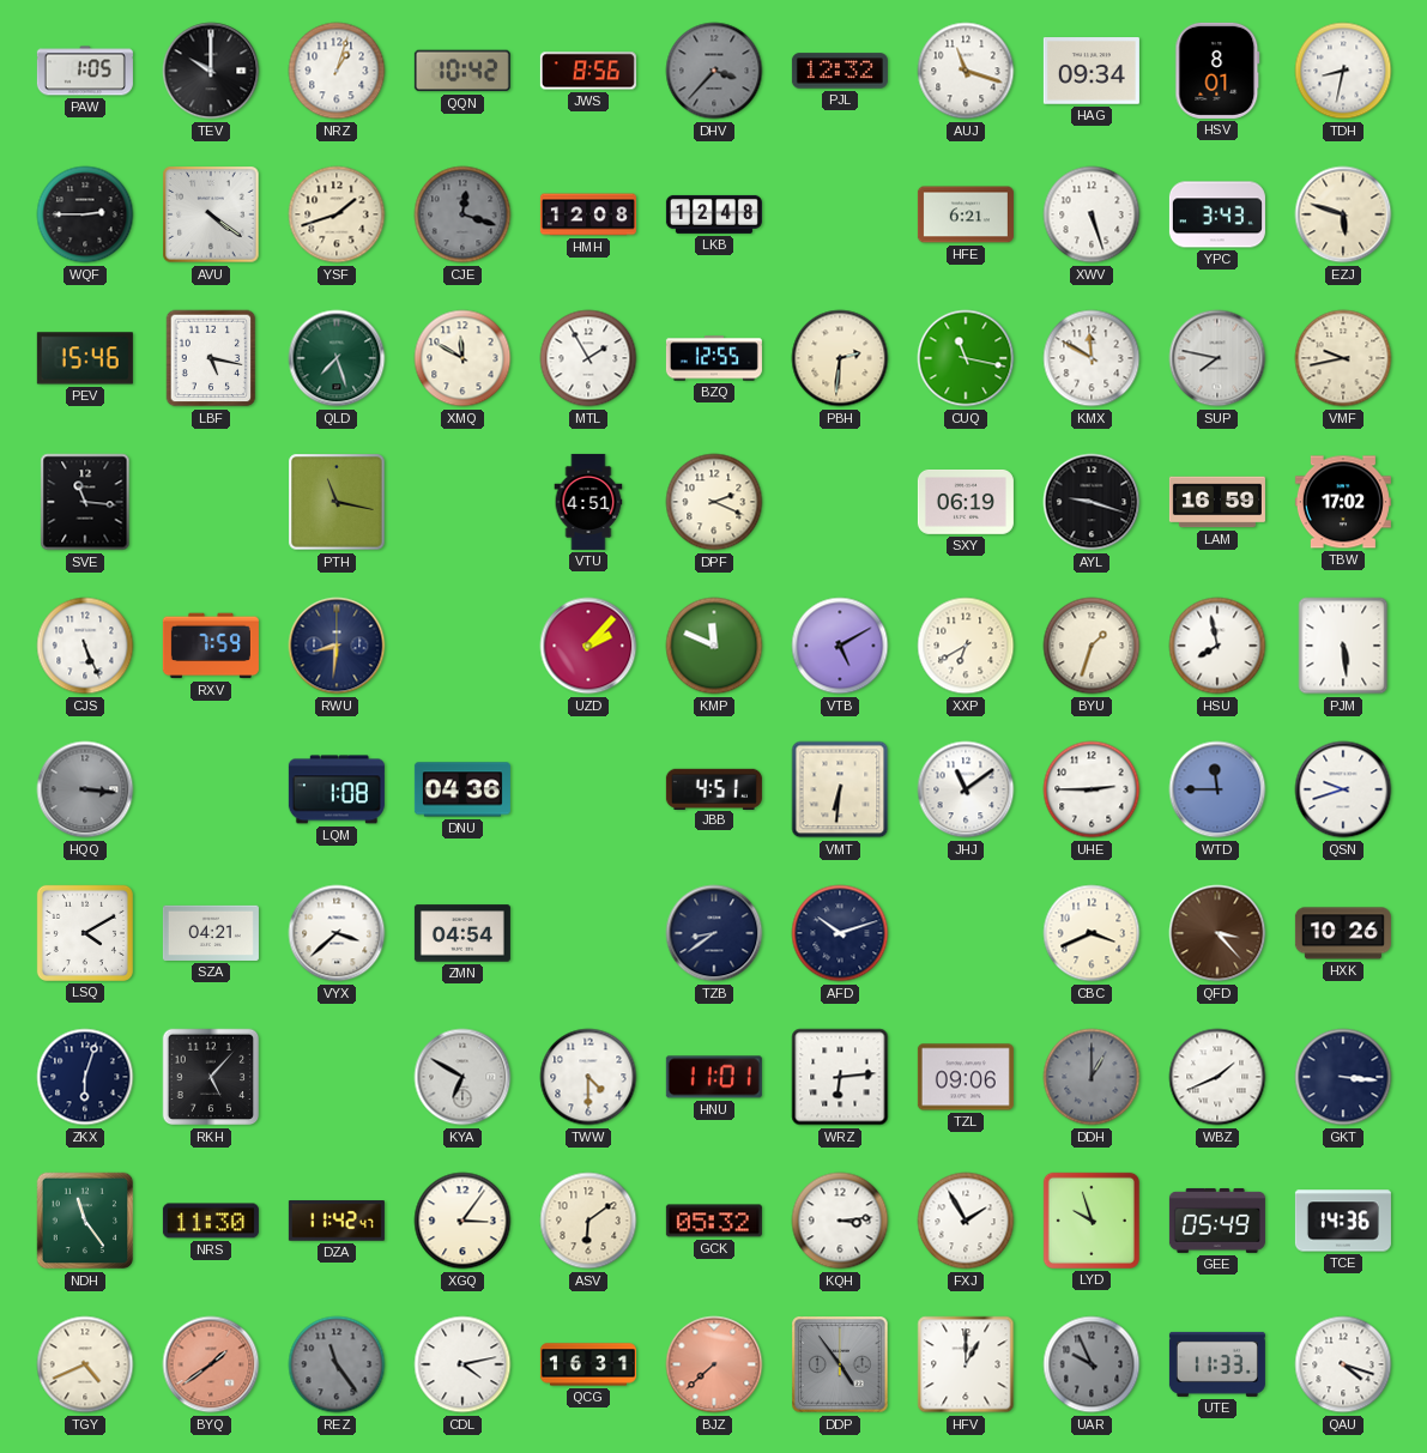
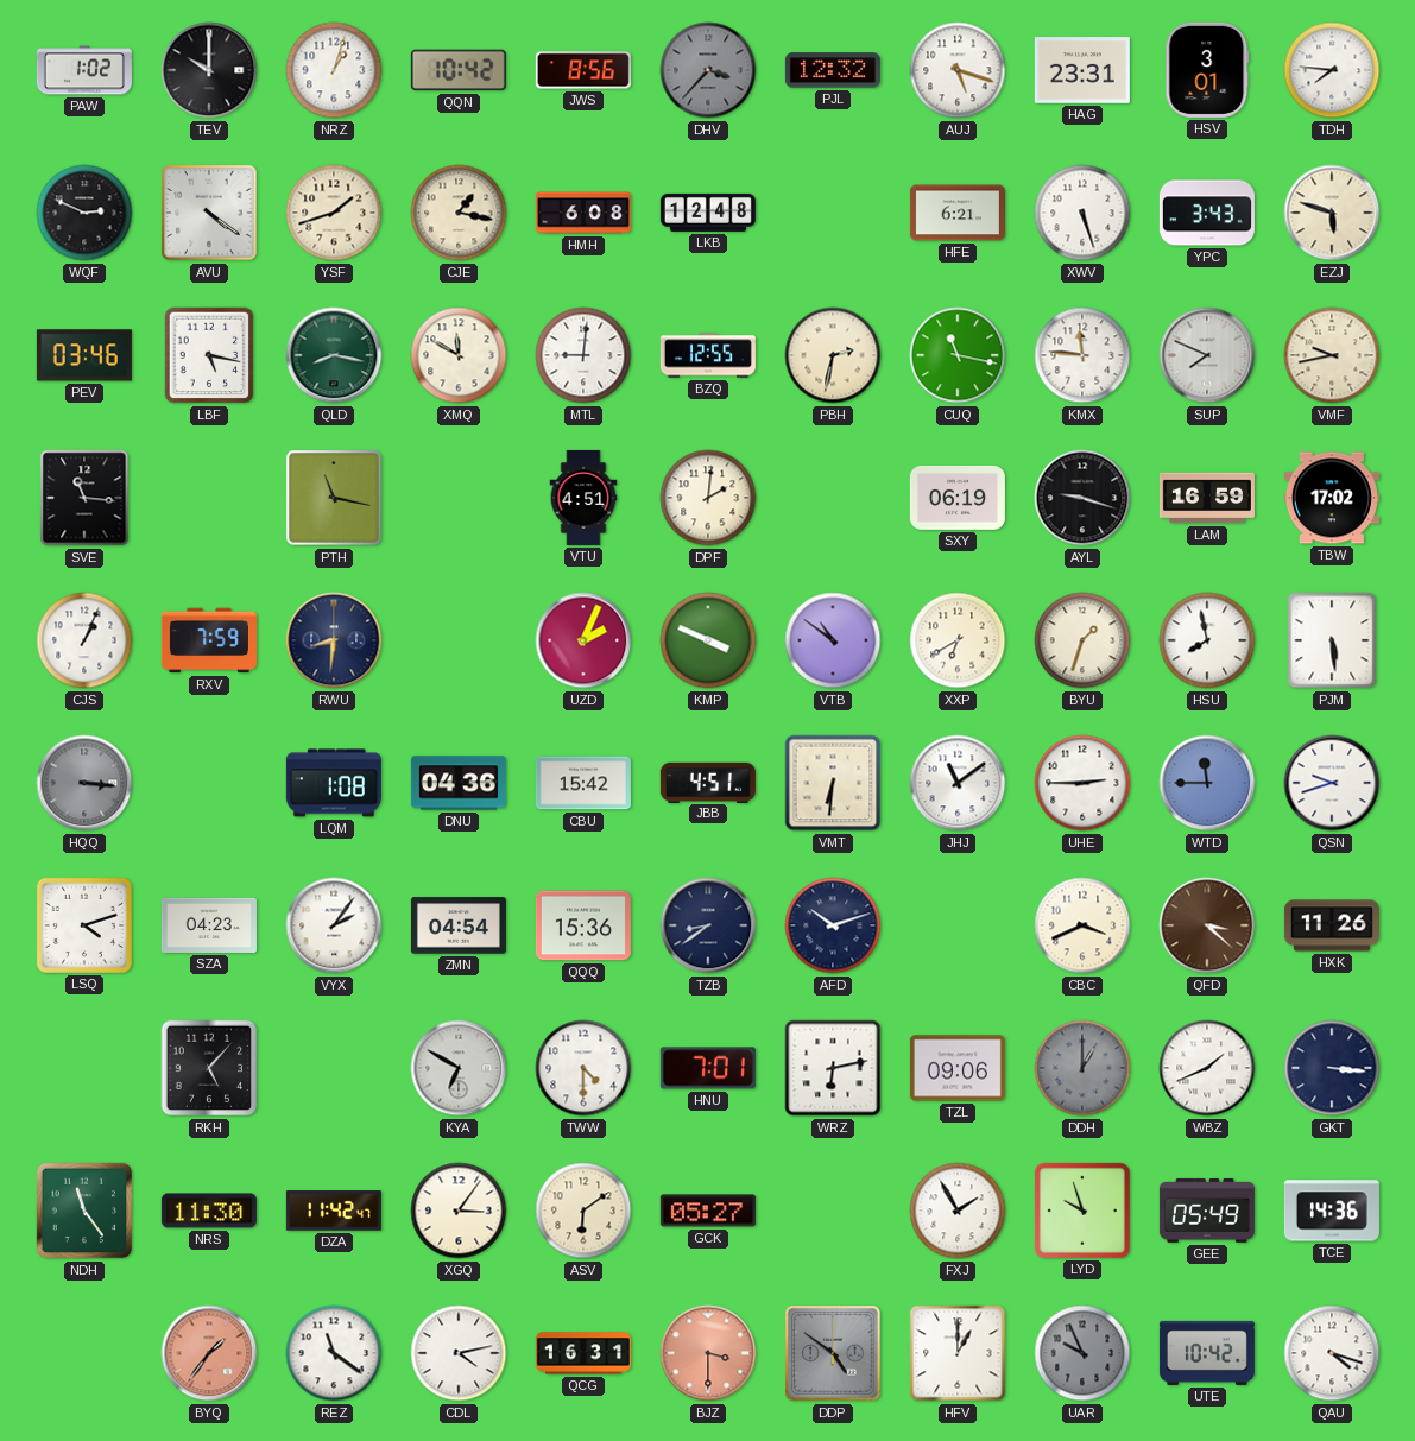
PAW: 1:05 -> 1:02 (84, 70)
AUJ: 11:18 -> 5:18 (958, 70)
HAG: 09:34 -> 23:31 (1082, 70)
HSV: 8:01 -> 3:01 (1207, 70)
TDH: 8:32 -> 7:46 (1332, 70)
WQF: 2:45 -> 2:49 (84, 213)
CJE: 12:18 -> 1:17 (459, 213)
CJE dial: grey -> cream (459, 213)
HMH: 12:08 -> 6:08 (583, 213)
PEV: 15:46 -> 03:46 (84, 355)
QLD: 7:27 -> 8:17 (334, 355)
MTL: 1:55 -> 9:01 (583, 355)
PBH: 2:31 -> 2:32 (833, 355)
KMX: 11:50 -> 11:46 (1082, 355)
SUP: 7:47 -> 7:49 (1207, 355)
DPF: 2:19 -> 2:01 (708, 498)
CJS: 5:26 -> 1:04 (84, 640)
UZD: 2:07 -> 2:04 (583, 640)
KMP: 11:49 -> 3:49 (708, 640)
VTB: 5:10 -> 10:51 (833, 640)
CBU: none -> 15:42 (583, 783)
LSQ: 4:10 -> 4:12 (84, 925)
SZA: 04:21 -> 04:23 (209, 925)
VYX: 3:38 -> 2:06 (334, 925)
QQQ: none -> 15:36 (583, 925)
QFD: 3:23 -> 3:22 (1207, 925)
HXK: 10:26 -> 11:26 (1332, 925)
ZKX: 6:03 -> none (85, 1077)
HNU: 11:01 -> 7:01 (708, 1068)
WRZ: 6:14 -> 6:13 (833, 1068)
GCK: 05:32 -> 05:27 (708, 1211)
KQH: 3:14 -> none (840, 1221)
TGY: 4:41 -> none (85, 1364)
BYQ: 1:39 -> 1:36 (209, 1353)
REZ: 11:24 -> 11:21 (334, 1353)
REZ dial: grey -> white (334, 1353)
BJZ: 7:38 -> 3:30 (708, 1353)
DDP: 4:54 -> 4:51 (833, 1353)
UTE: 11:33 -> 10:42 (1207, 1353)
